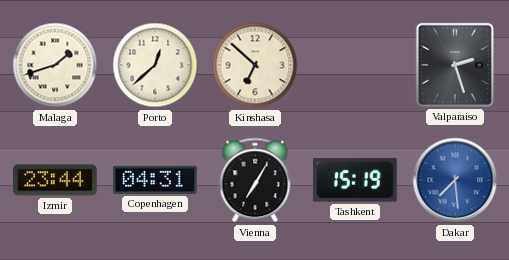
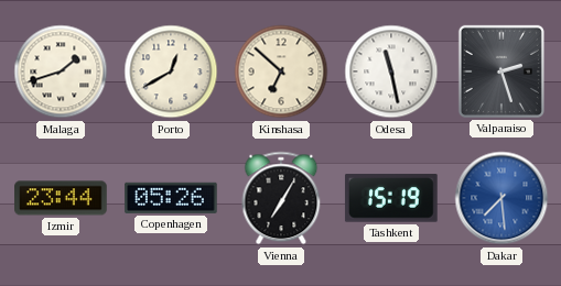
Porto: 12:38 -> 12:40 (171, 71)
Odesa: none -> 11:28 (391, 71)
Copenhagen: 04:31 -> 05:26 (171, 198)
